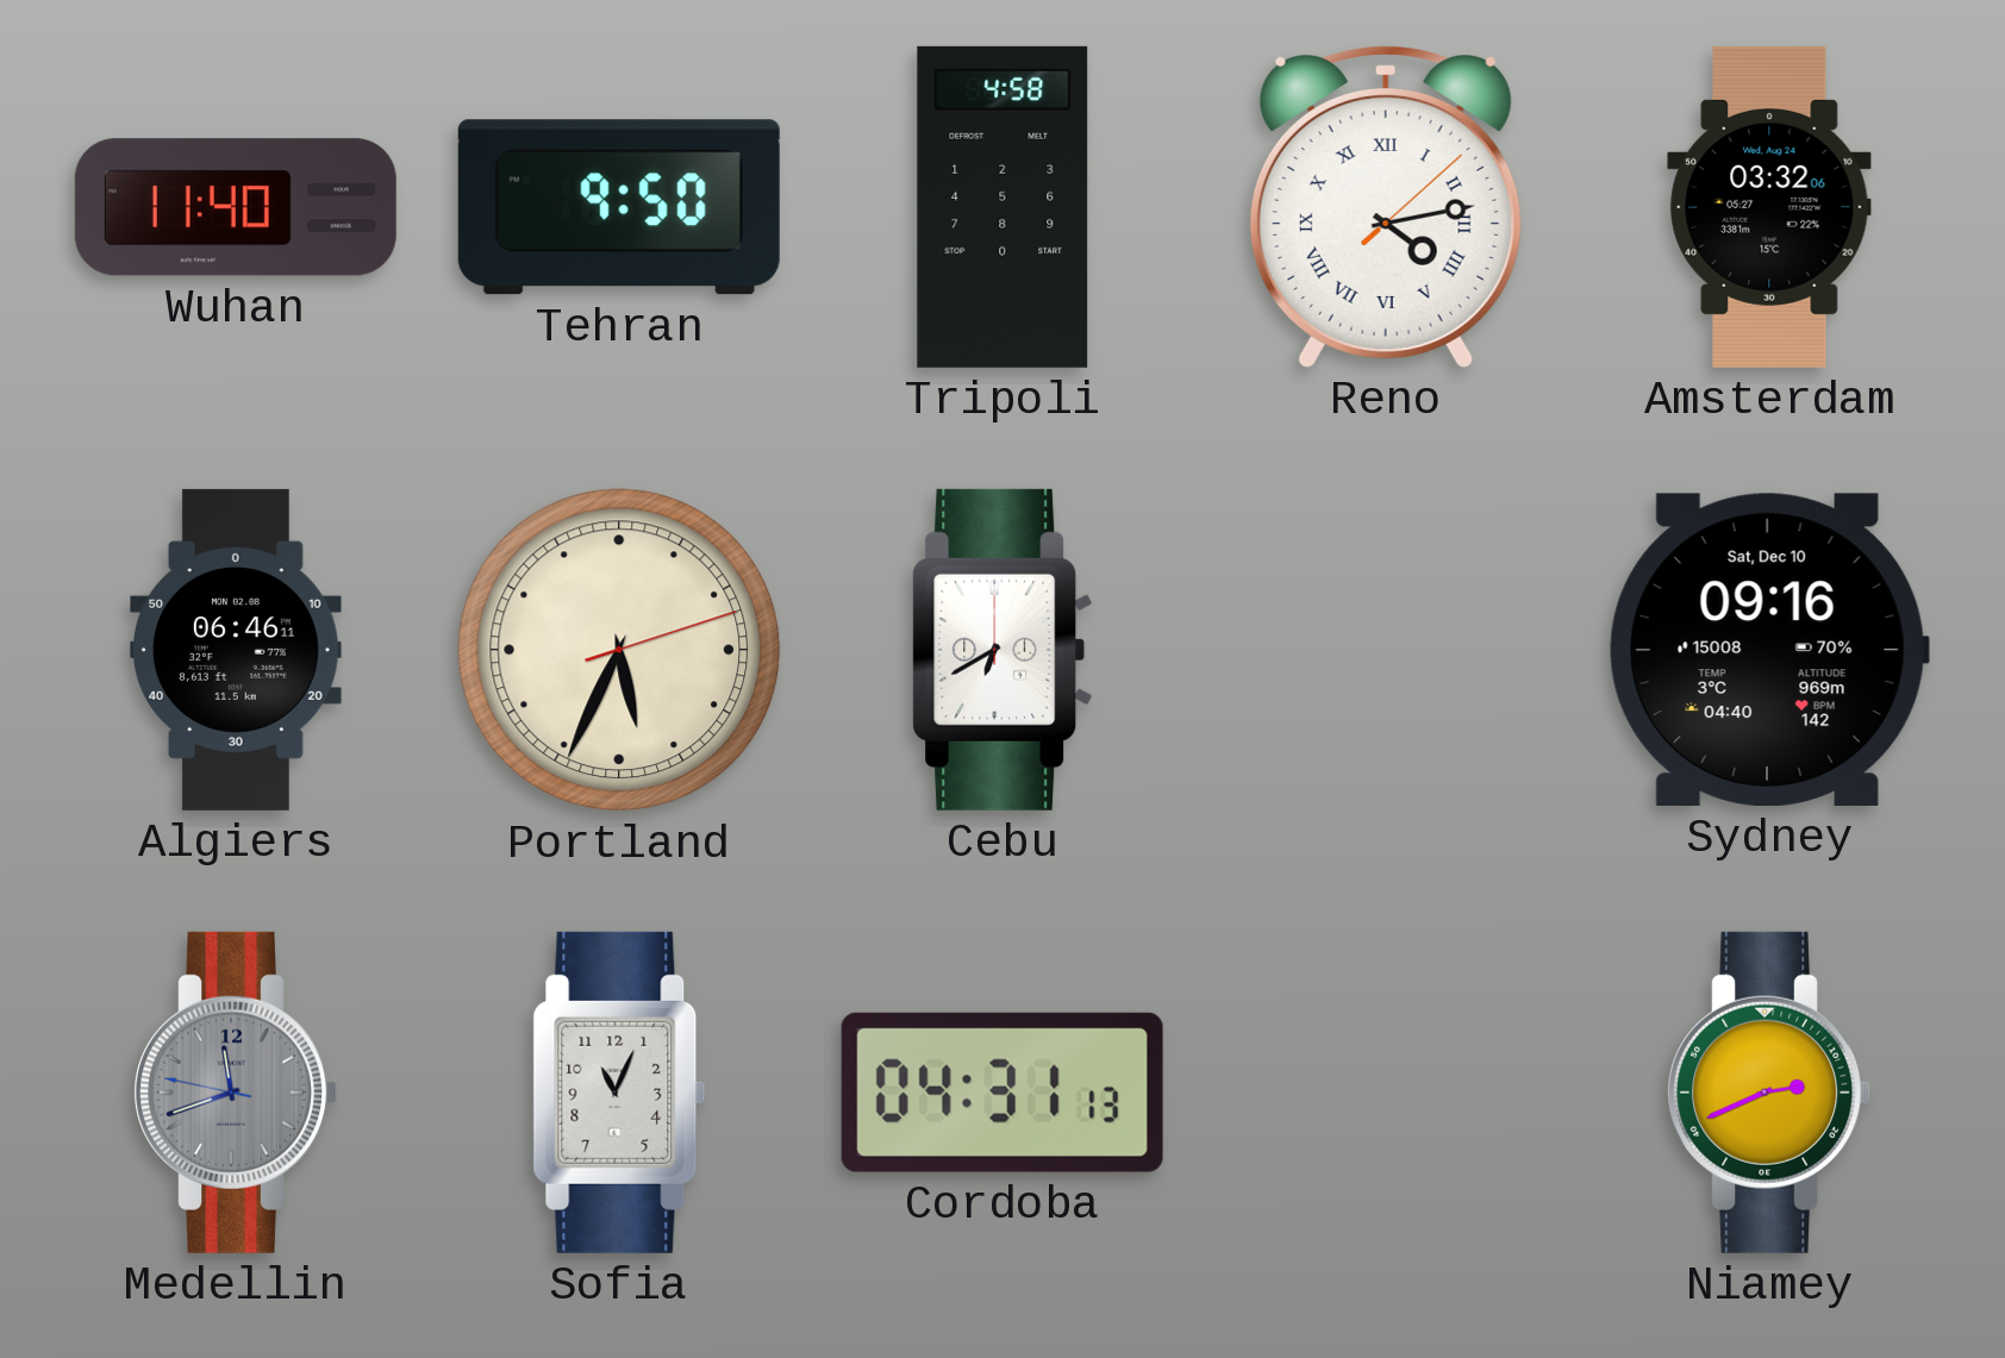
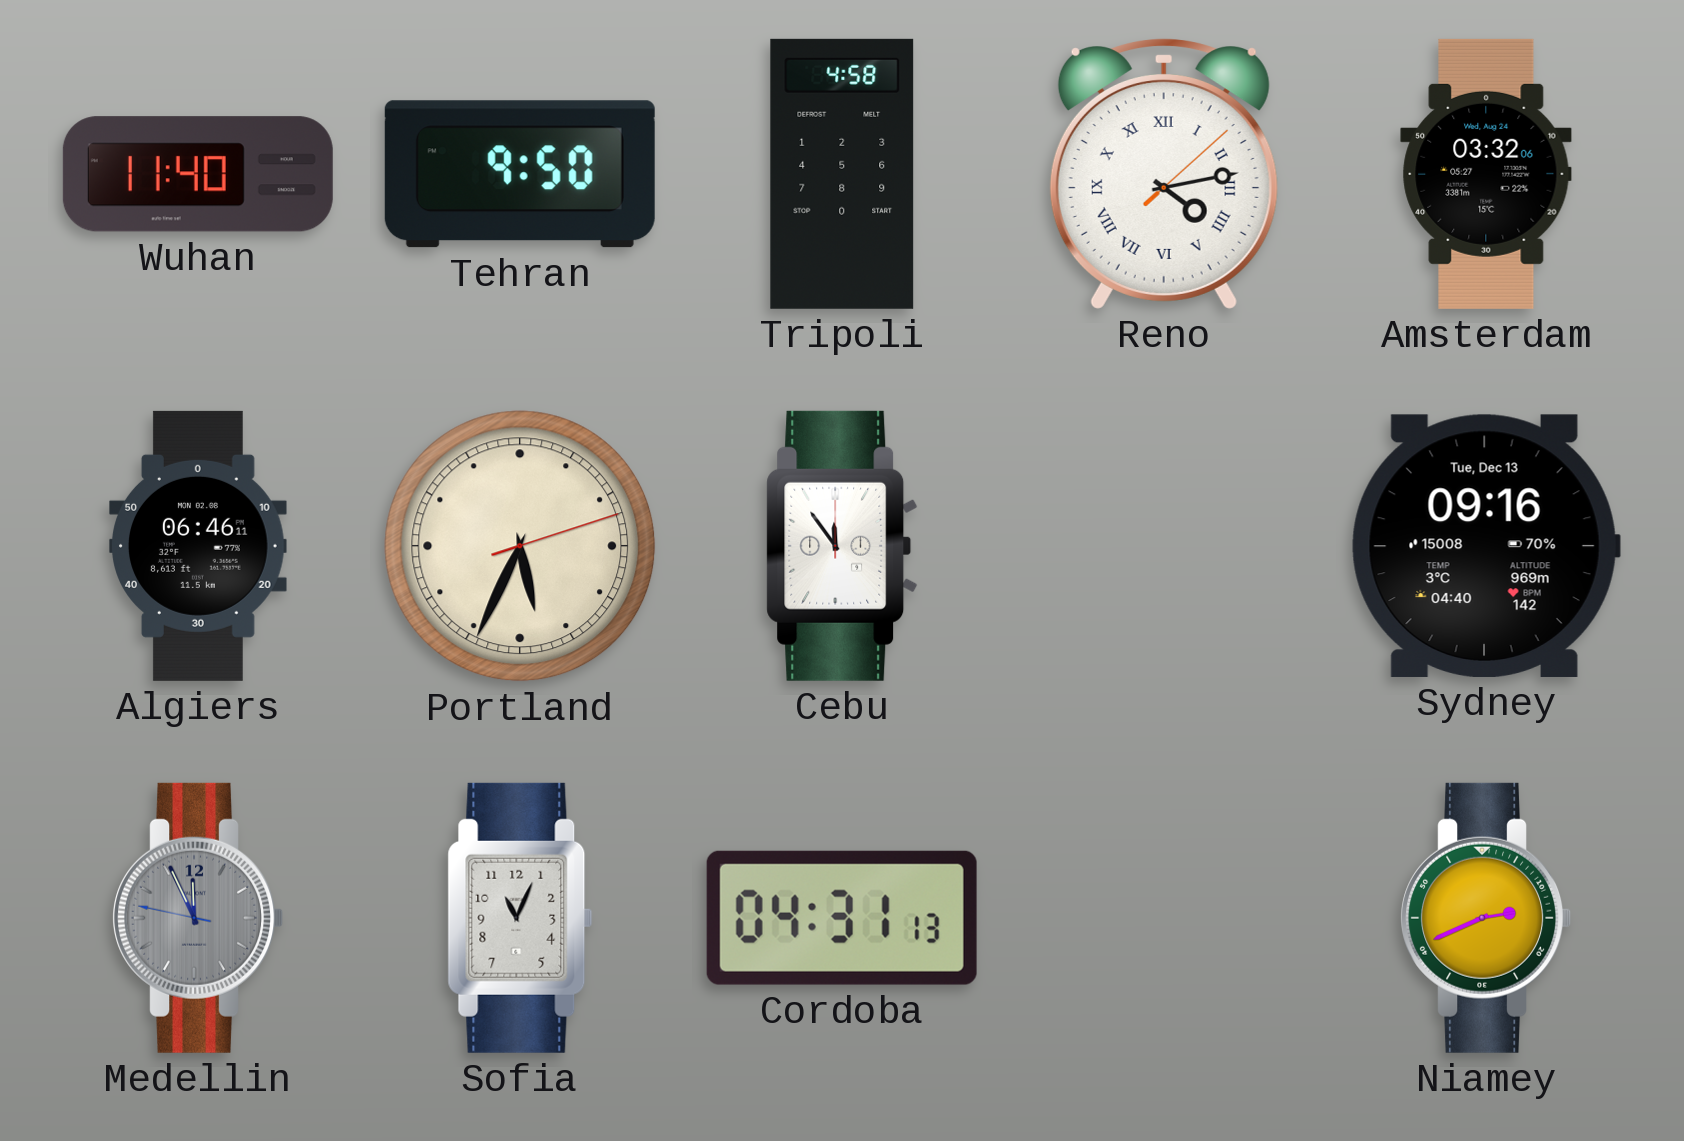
Cebu: 6:40 -> 11:54 (842, 546)
Sydney date: Sat, Dec 10 -> Tue, Dec 13 (1486, 546)
Medellin: 11:41 -> 11:55 (198, 918)
